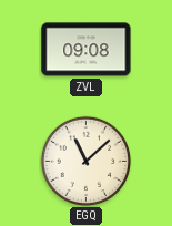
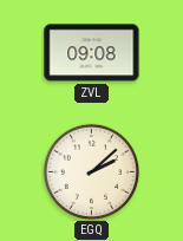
EGQ: 11:08 -> 2:08 (91, 171)
